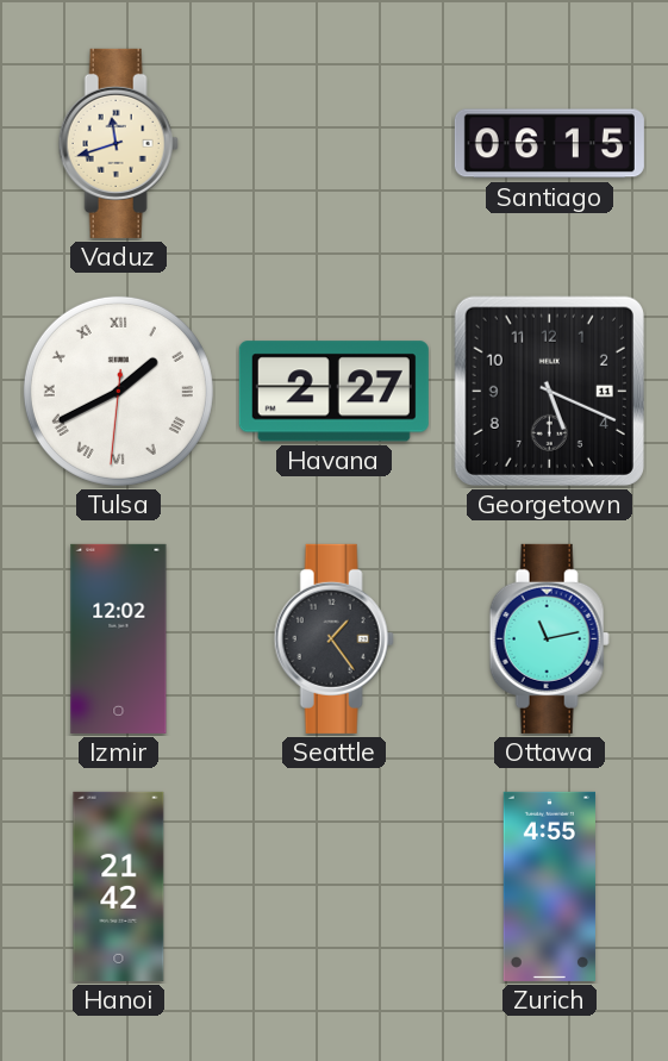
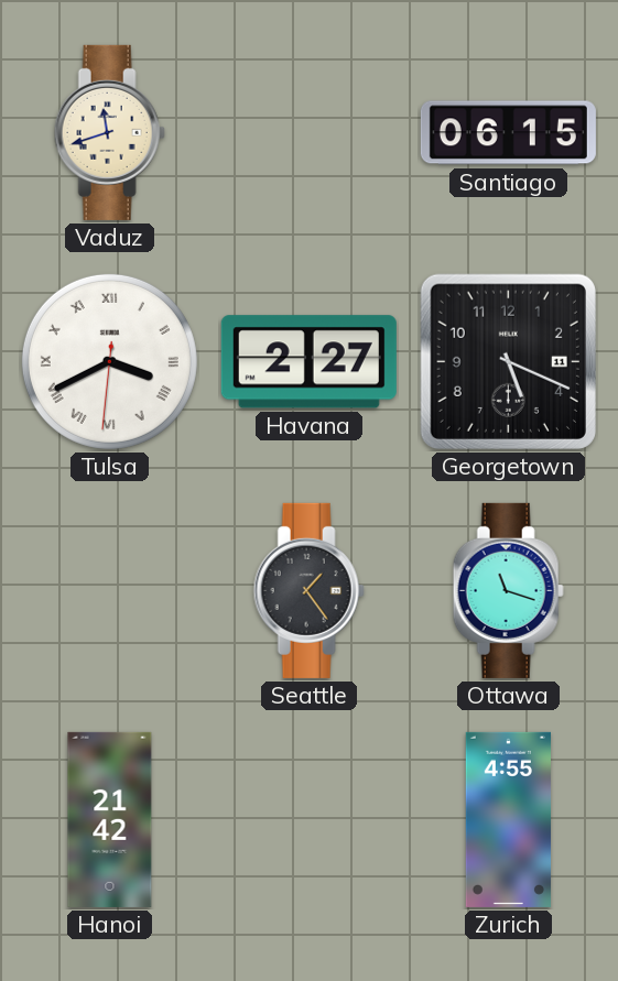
Tulsa: 1:40 -> 3:40 (109, 361)
Izmir: 12:02 -> none (119, 638)
Ottawa: 11:13 -> 11:18 (508, 590)
